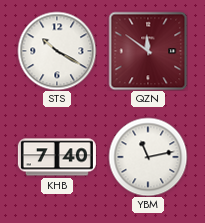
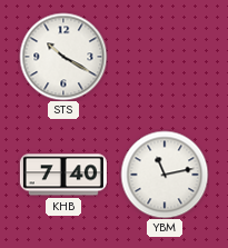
QZN: 11:51 -> none (148, 51)
